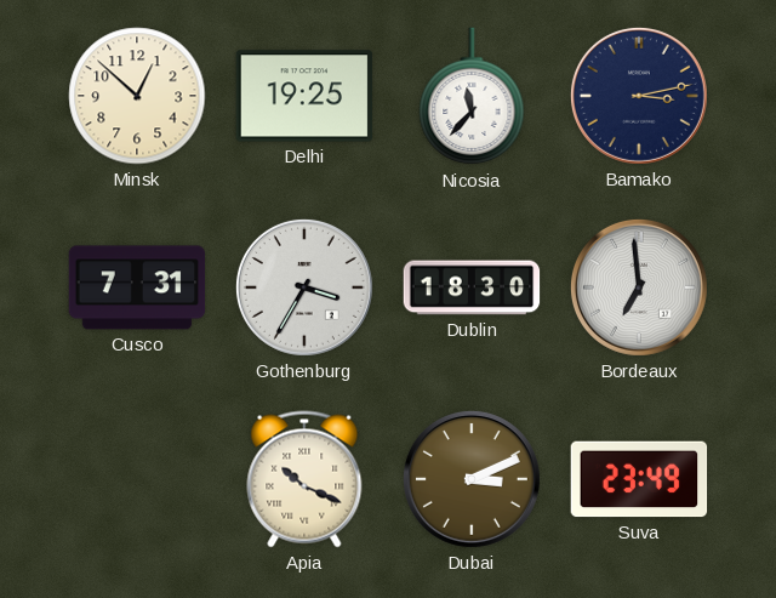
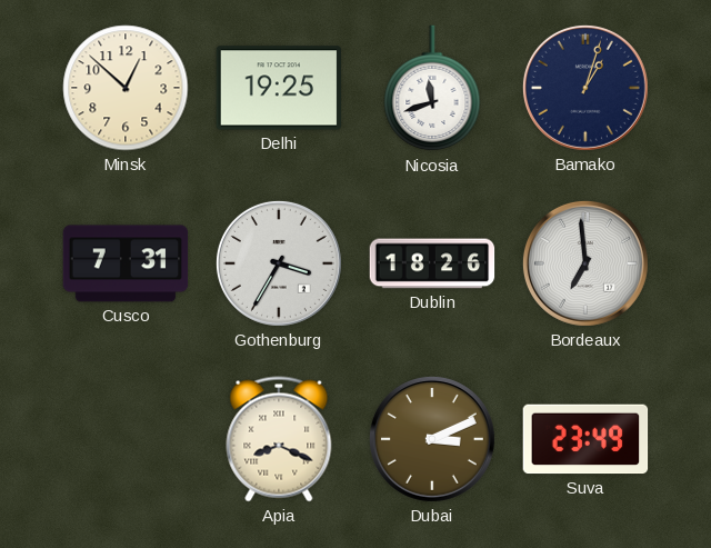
Nicosia: 11:37 -> 11:42 (432, 89)
Bamako: 3:13 -> 1:03 (585, 88)
Dublin: 18:30 -> 18:26 (432, 263)
Apia: 10:19 -> 8:19 (279, 439)
